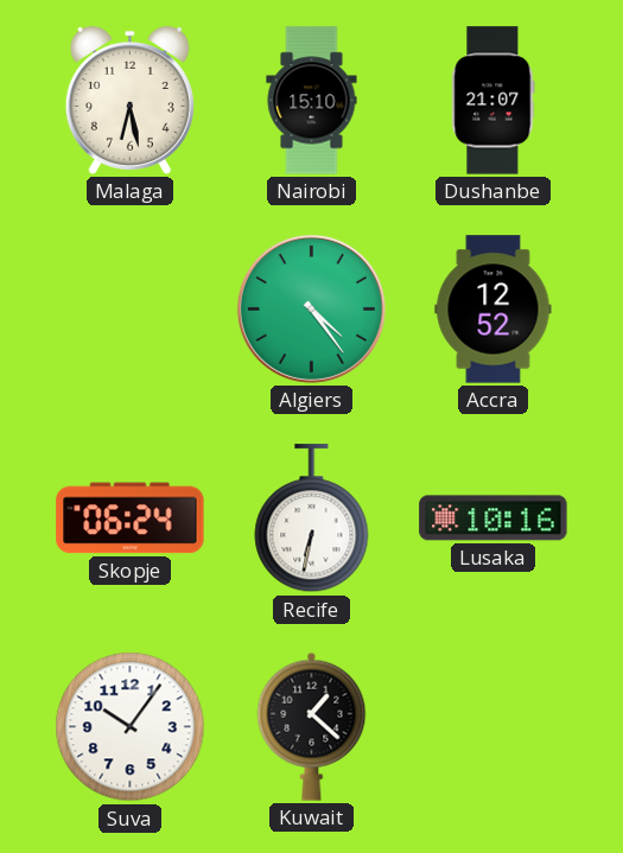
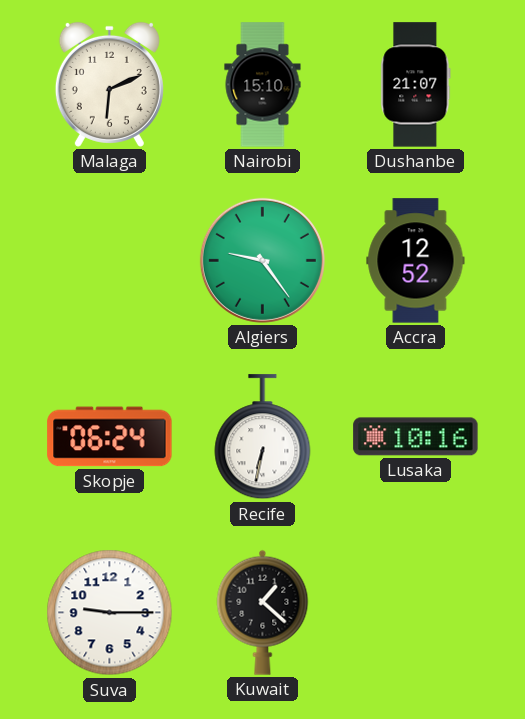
Malaga: 6:28 -> 6:11 (109, 84)
Algiers: 4:24 -> 9:24 (262, 260)
Suva: 10:06 -> 9:15 (110, 613)
